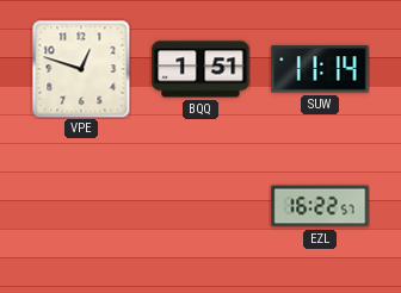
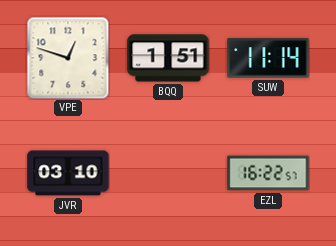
JVR: none -> 03:10 (68, 173)
